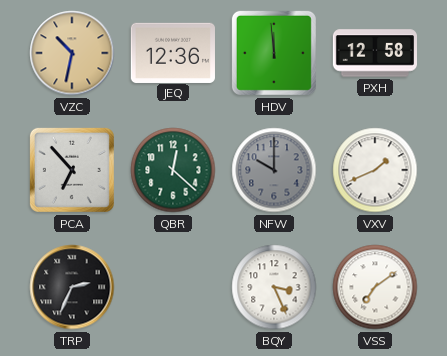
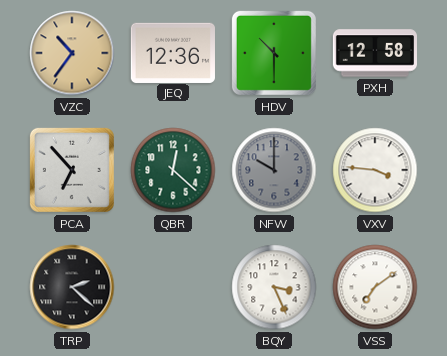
VZC: 10:32 -> 10:36 (72, 53)
HDV: 11:59 -> 10:30 (274, 53)
VXV: 1:41 -> 3:46 (375, 170)
TRP: 2:34 -> 2:22 (72, 287)
